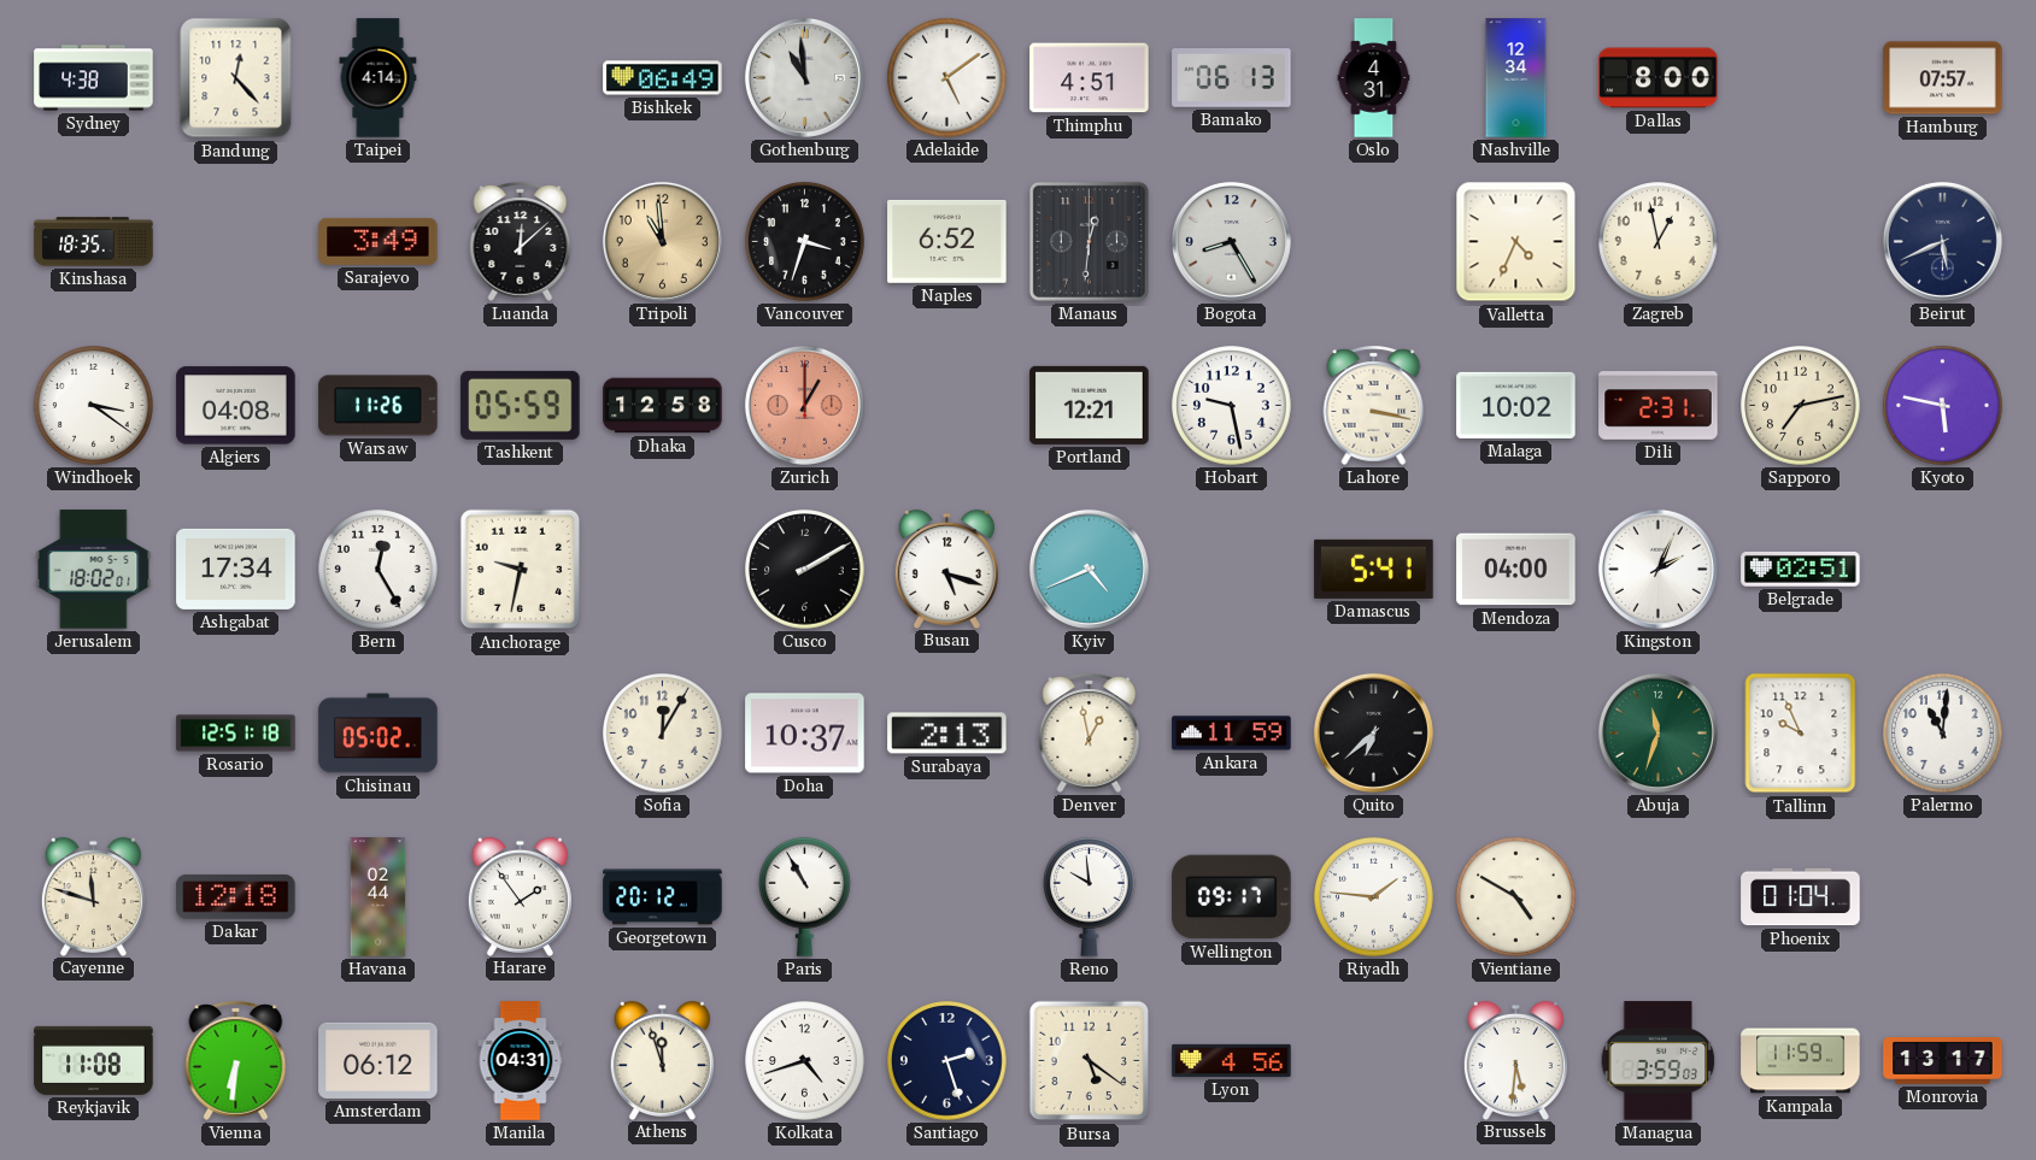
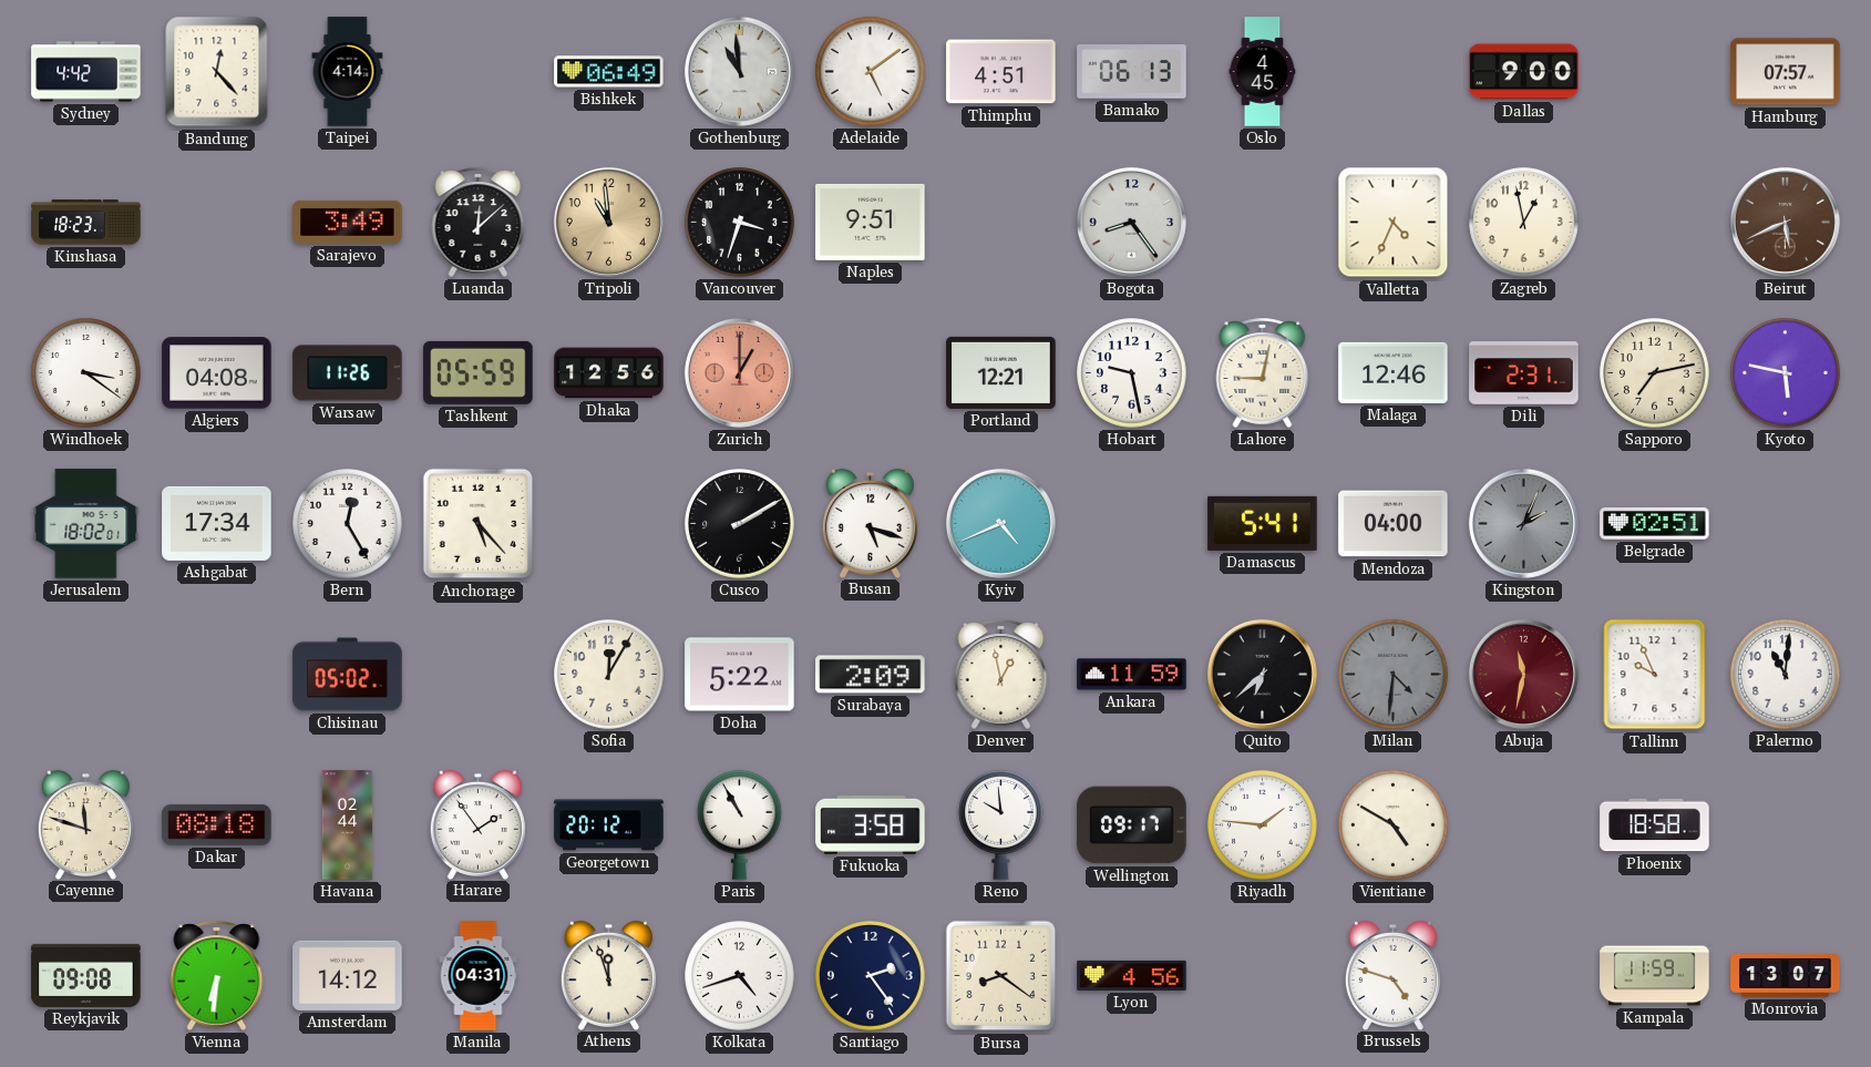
Sydney: 4:38 -> 4:42 (86, 72)
Oslo: 4:31 -> 4:45 (1263, 72)
Nashville: 12:34 -> none (1516, 78)
Dallas: 8:00 -> 9:00 (1524, 72)
Kinshasa: 18:35 -> 18:23 (86, 223)
Naples: 6:52 -> 9:51 (871, 222)
Manaus: 12:31 -> none (1089, 241)
Bogota: 8:25 -> 8:24 (1131, 222)
Beirut dial: navy -> brown (1785, 222)
Dhaka: 12:58 -> 12:56 (609, 373)
Lahore: 3:17 -> 9:02 (1263, 372)
Malaga: 10:02 -> 12:46 (1394, 372)
Anchorage: 9:32 -> 5:23 (479, 524)
Kingston dial: white -> grey (1523, 523)
Rosario: 12:51 -> none (236, 734)
Doha: 10:37 -> 5:22 (740, 675)
Surabaya: 2:13 -> 2:09 (871, 675)
Milan: none -> 4:31 (1394, 675)
Abuja: 11:33 -> 11:32 (1523, 674)
Abuja dial: green -> burgundy (1523, 674)
Dakar: 12:18 -> 08:18 (217, 824)
Fukuoka: none -> 3:58 (871, 824)
Phoenix: 01:04 -> 18:58 (1655, 825)
Reykjavik: 11:08 -> 09:08 (86, 975)
Amsterdam: 06:12 -> 14:12 (348, 975)
Santiago: 2:27 -> 2:24 (871, 976)
Bursa: 5:21 -> 8:21 (1001, 976)
Brussels: 5:31 -> 4:48 (1392, 975)
Managua: 3:59 -> none (1659, 1061)
Monrovia: 13:17 -> 13:07 (1786, 976)
